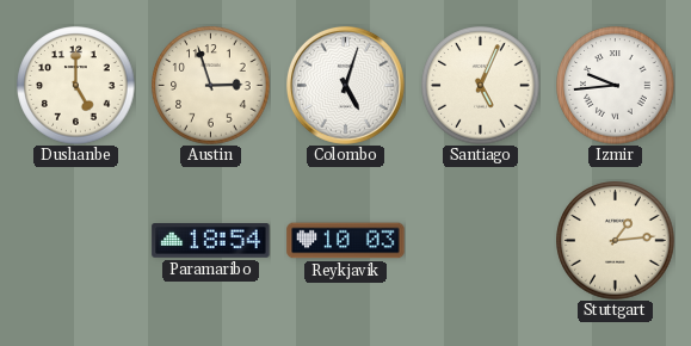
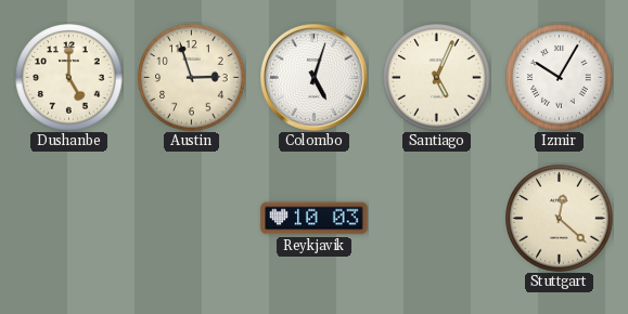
Izmir: 9:44 -> 10:05 (560, 78)
Paramaribo: 18:54 -> none (211, 241)
Stuttgart: 1:14 -> 12:22 (560, 219)
